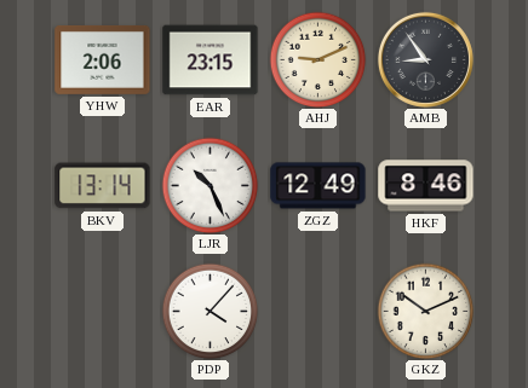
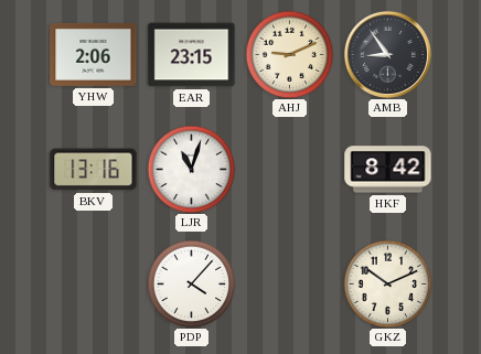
BKV: 13:14 -> 13:16 (94, 170)
LJR: 10:26 -> 11:03 (191, 169)
ZGZ: 12:49 -> none (318, 186)
HKF: 8:46 -> 8:42 (388, 170)
